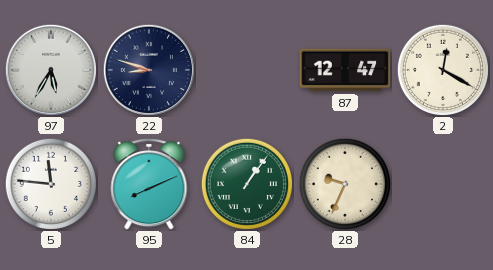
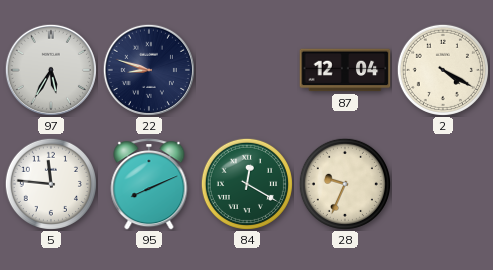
87: 12:47 -> 12:04 (345, 70)
2: 12:20 -> 4:20 (443, 70)
84: 1:06 -> 12:20 (247, 184)
